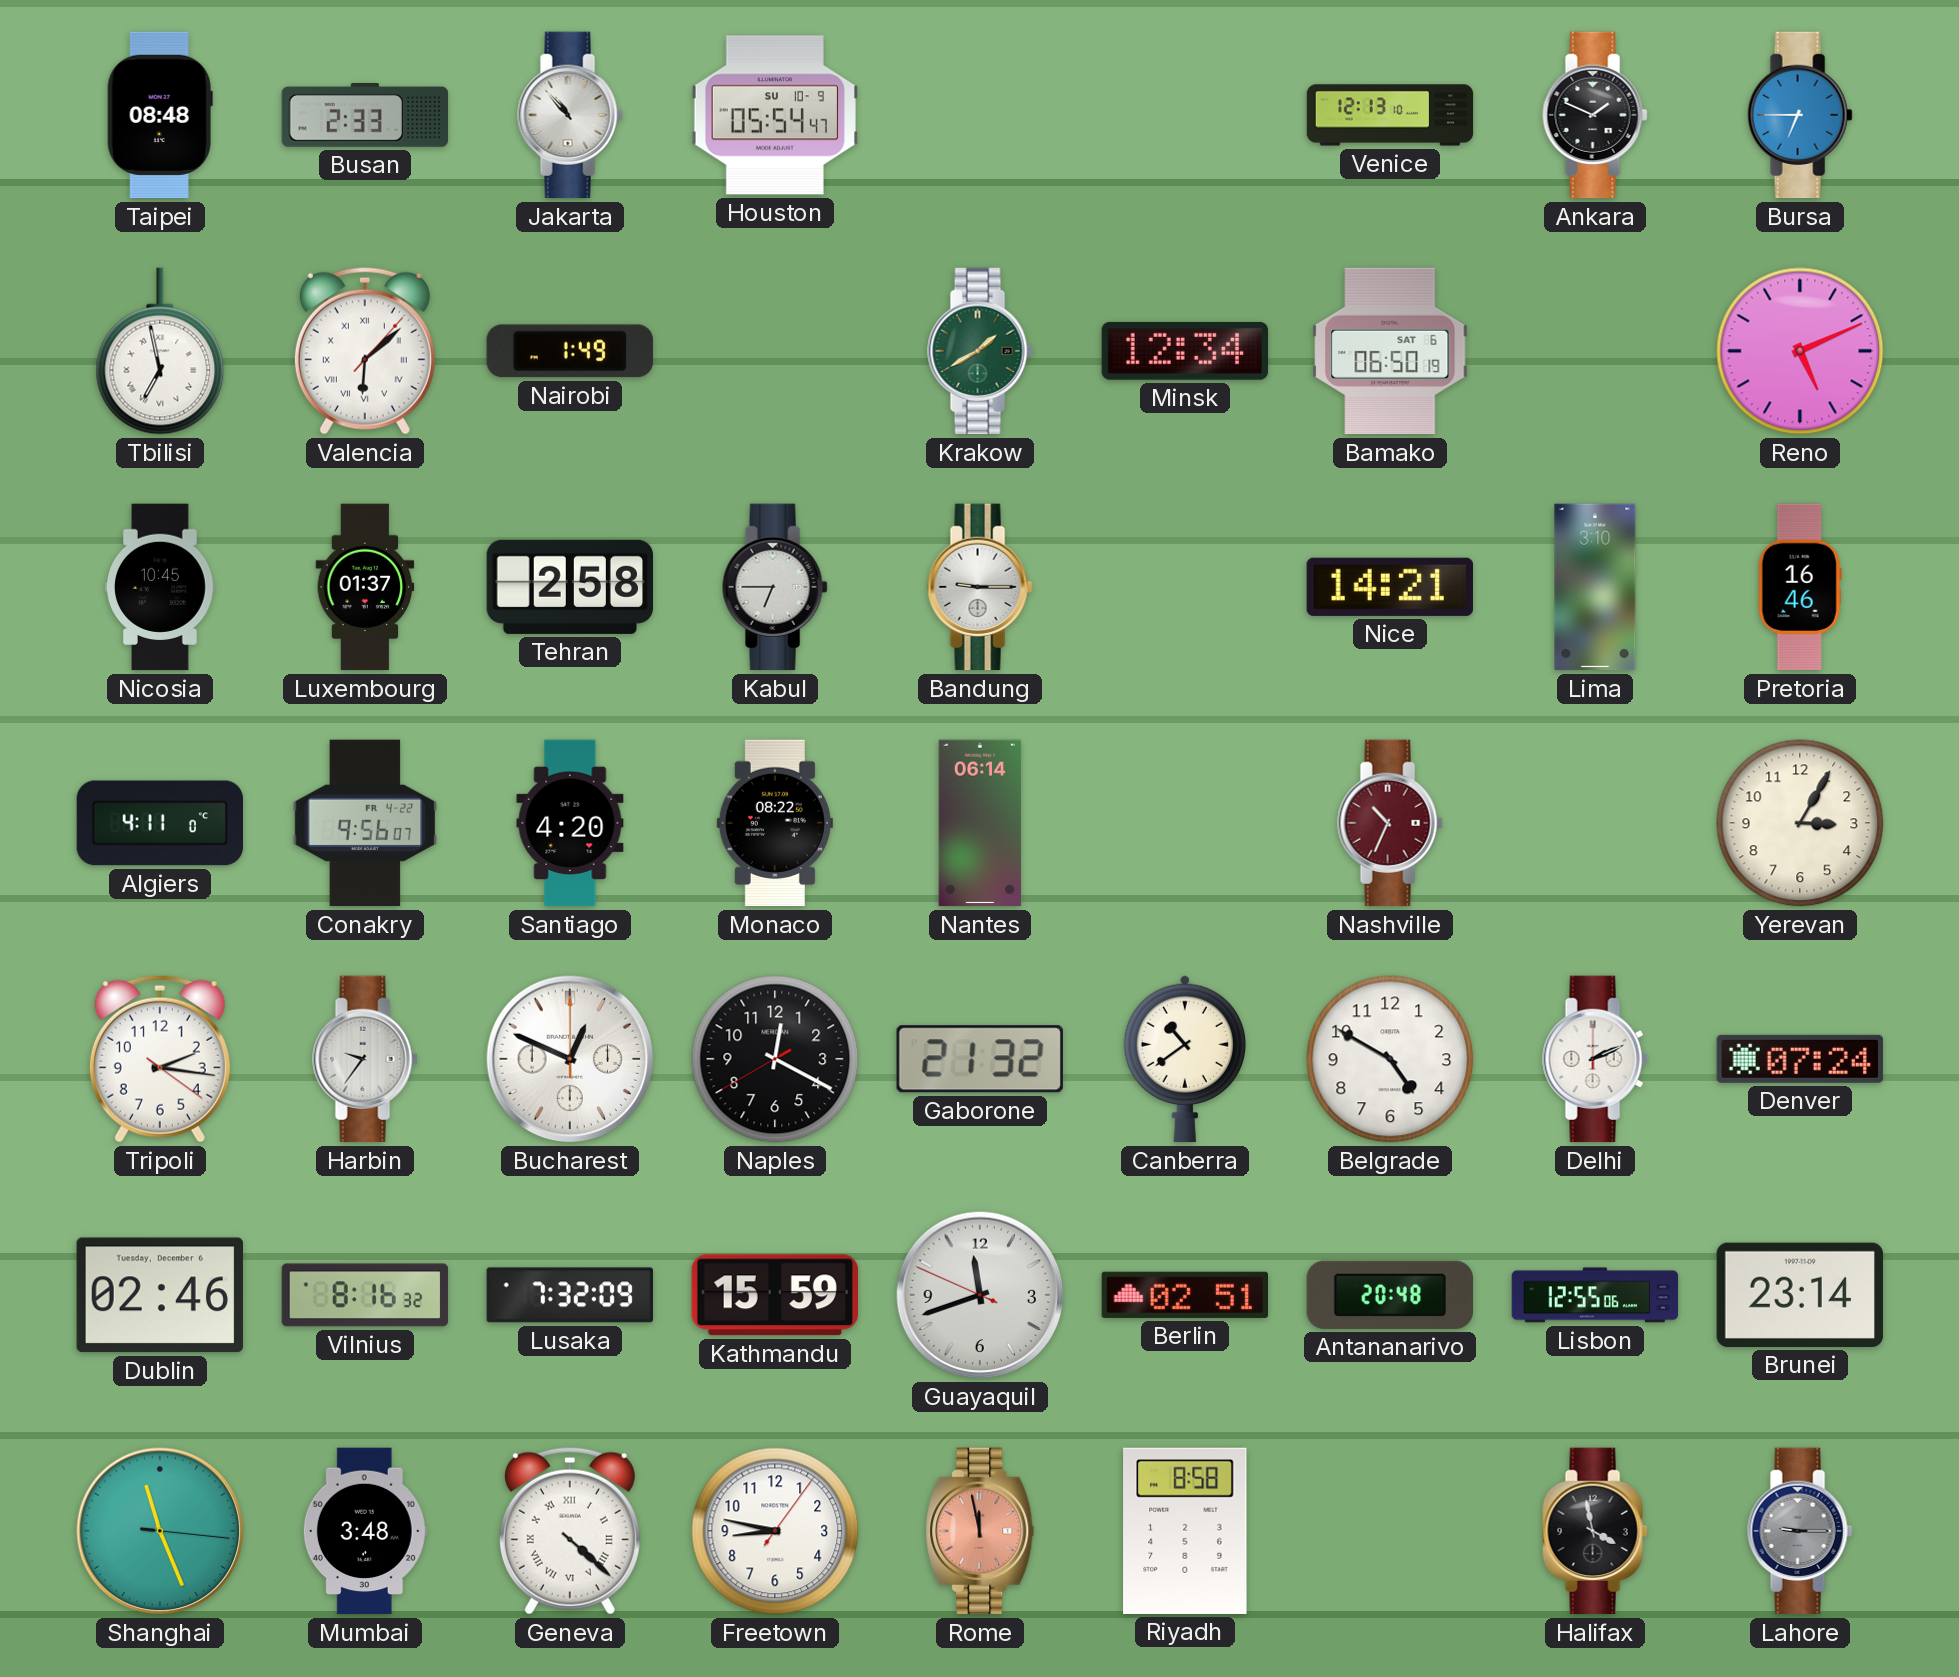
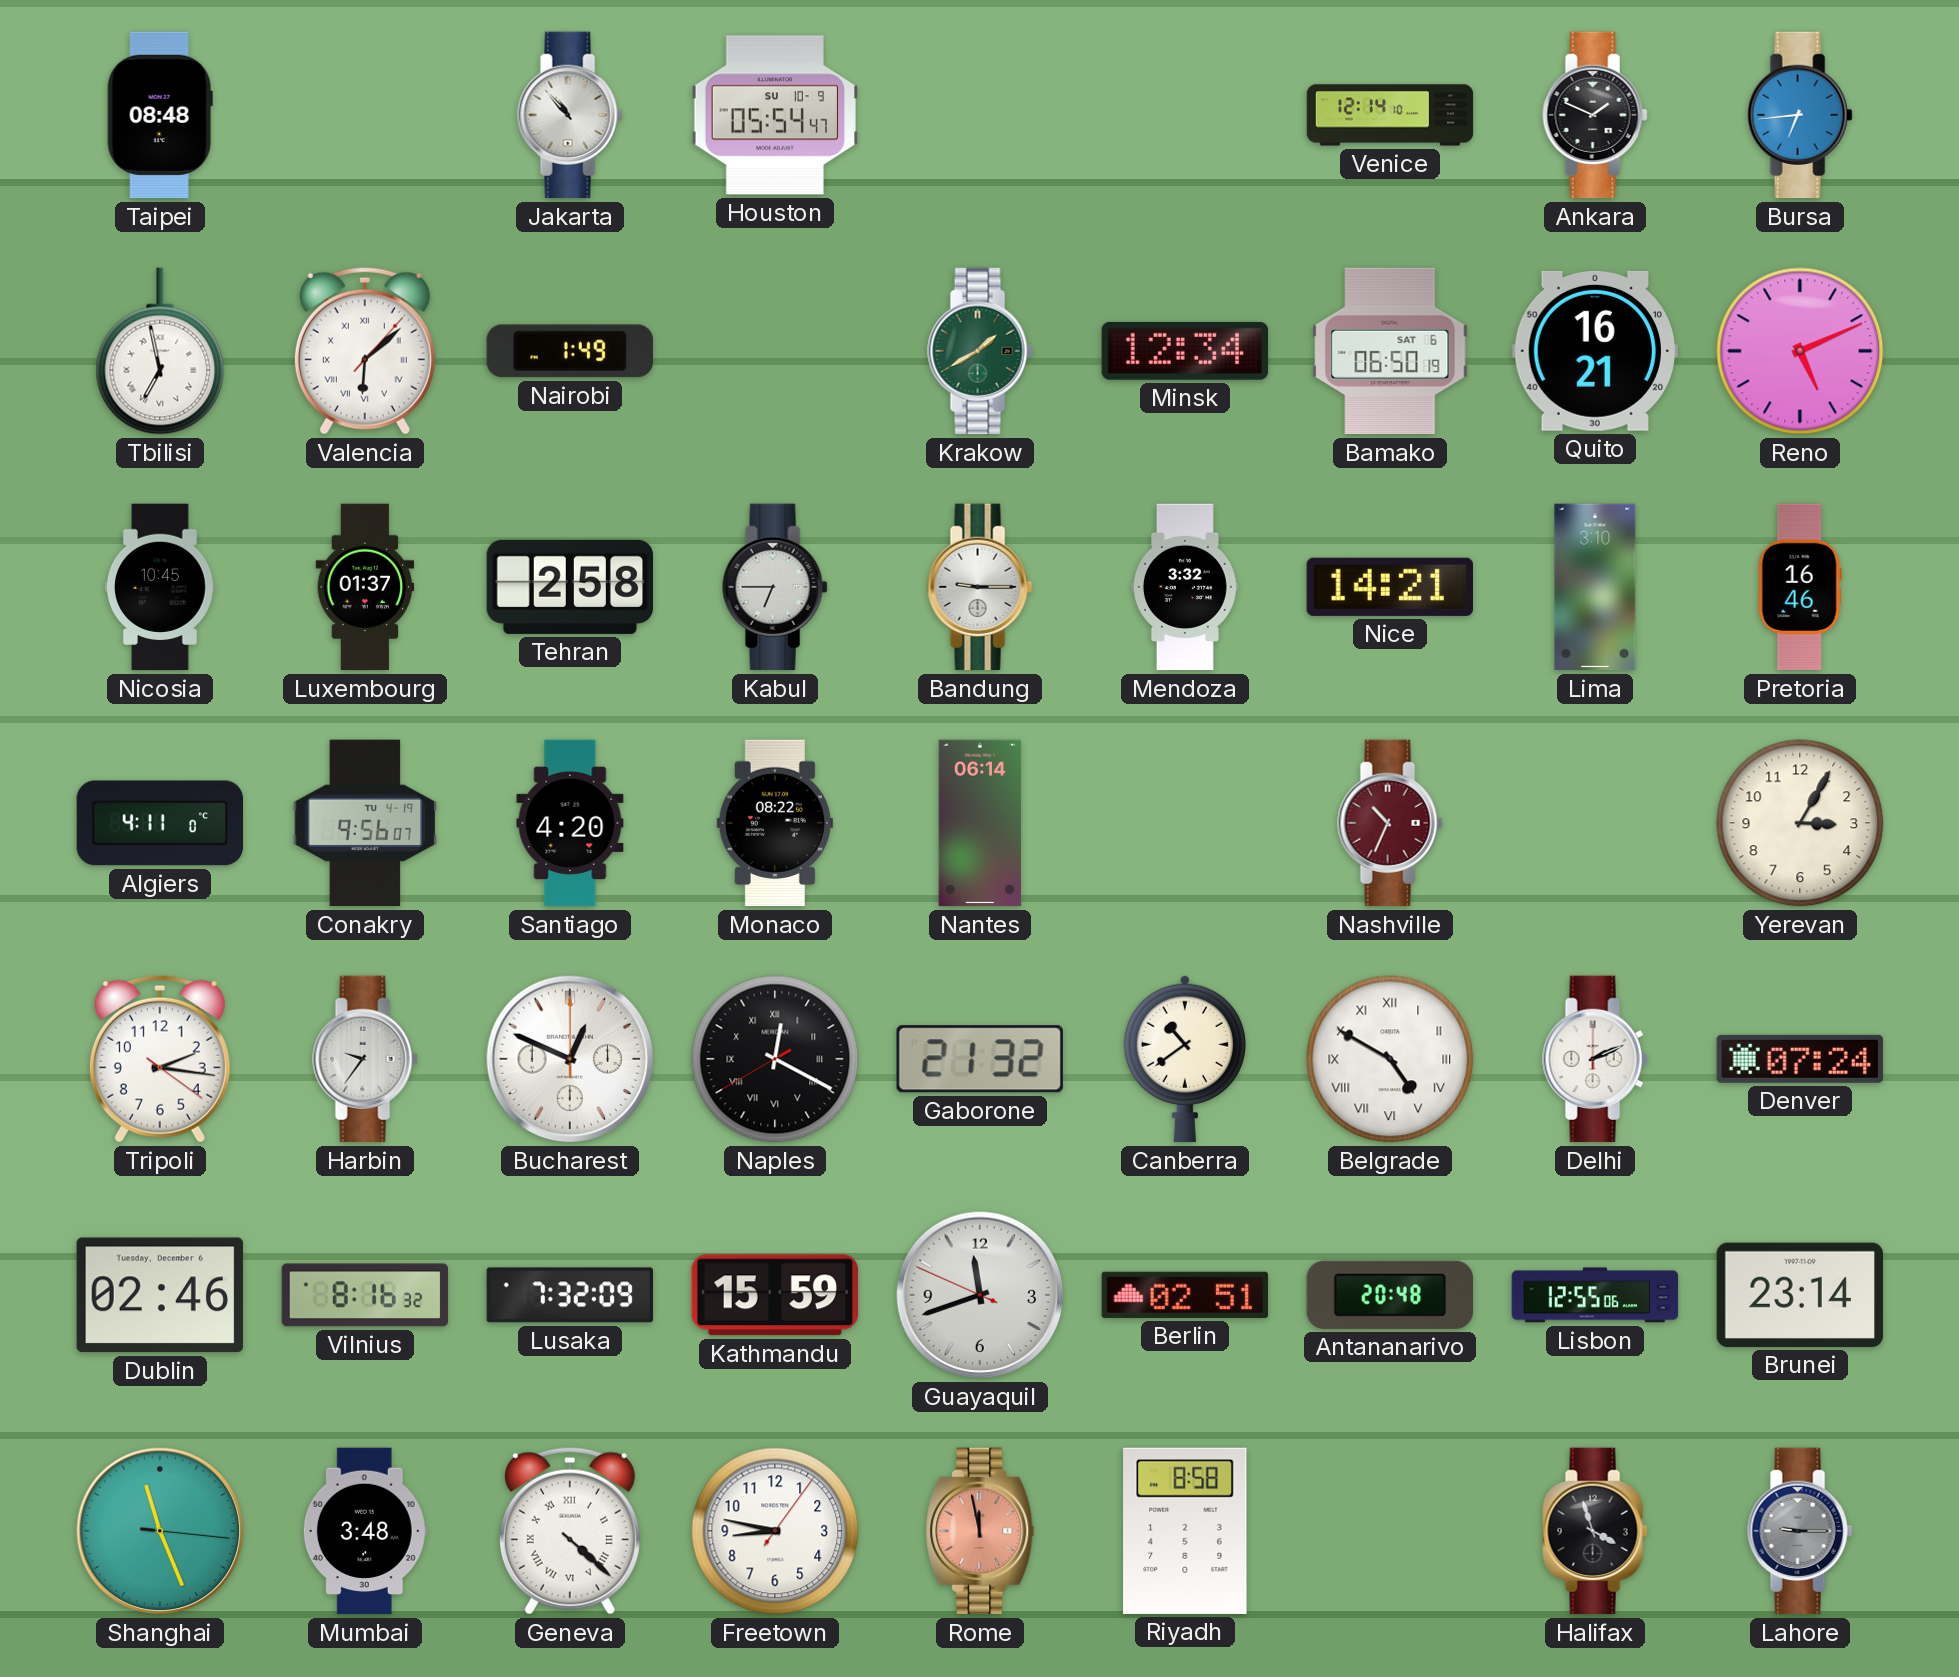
Busan: 2:33 -> none (365, 116)
Venice: 12:13 -> 12:14 (1390, 115)
Bursa: 6:45 -> 6:44 (1800, 115)
Quito: none -> 16:21 (1595, 351)
Mendoza: none -> 3:32 (1185, 587)
Conakry date: FR 4-22 -> TU 4-19 (365, 823)
Naples numerals: Arabic -> Roman (775, 1059)
Belgrade numerals: Arabic -> Roman (1390, 1059)
Halifax: 3:58 -> 3:57 (1595, 1531)
